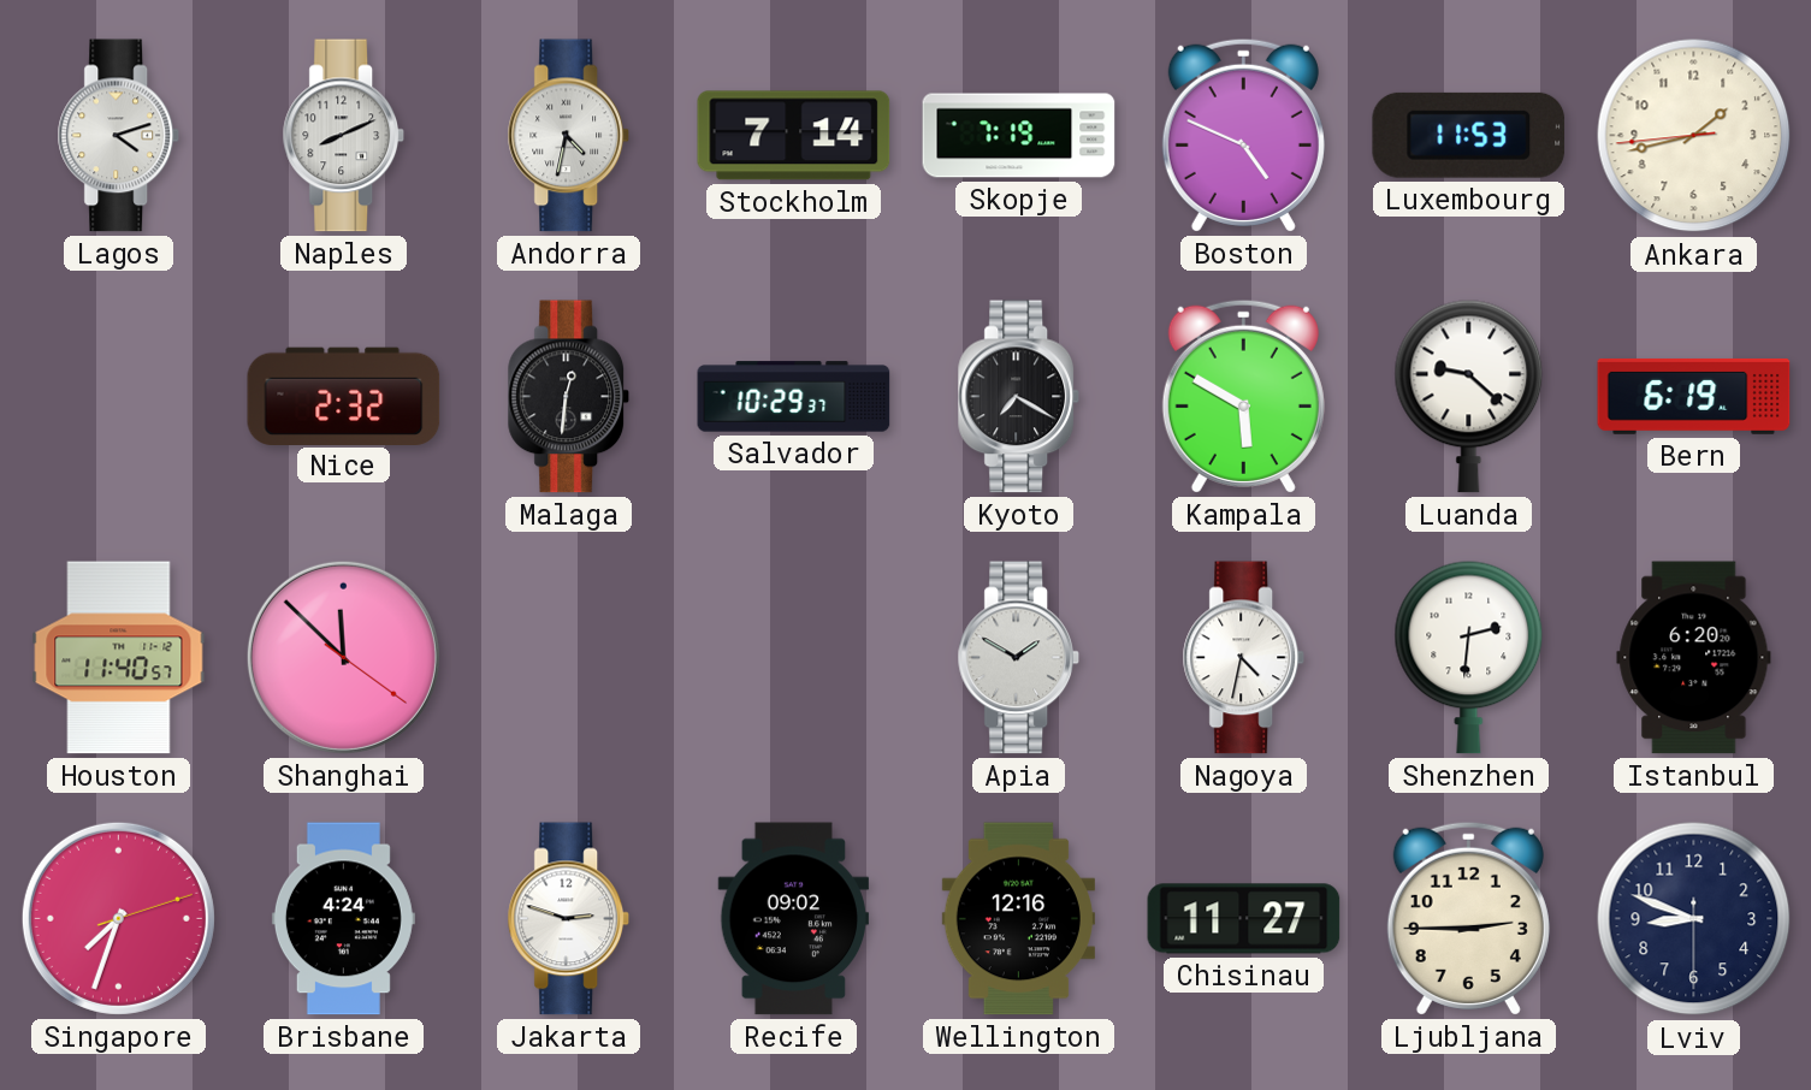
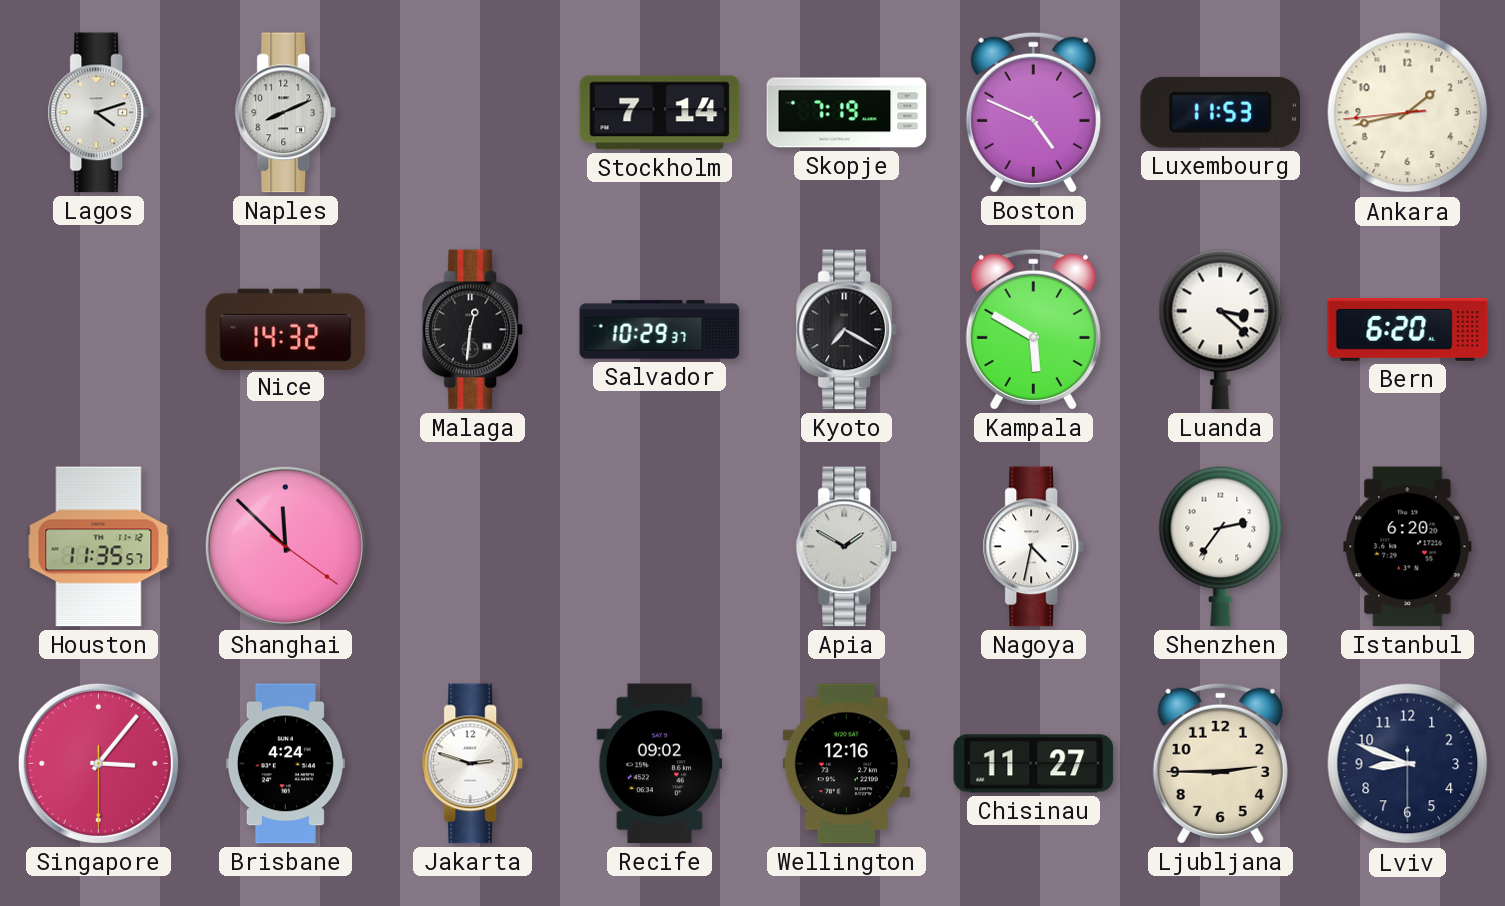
Andorra: 4:32 -> none (569, 136)
Nice: 2:32 -> 14:32 (286, 329)
Luanda: 9:22 -> 3:22 (1221, 329)
Bern: 6:19 -> 6:20 (1408, 329)
Houston: 11:40 -> 11:35 (99, 547)
Shenzhen: 2:31 -> 2:36 (1221, 546)
Singapore: 7:33 -> 3:06 (98, 763)
